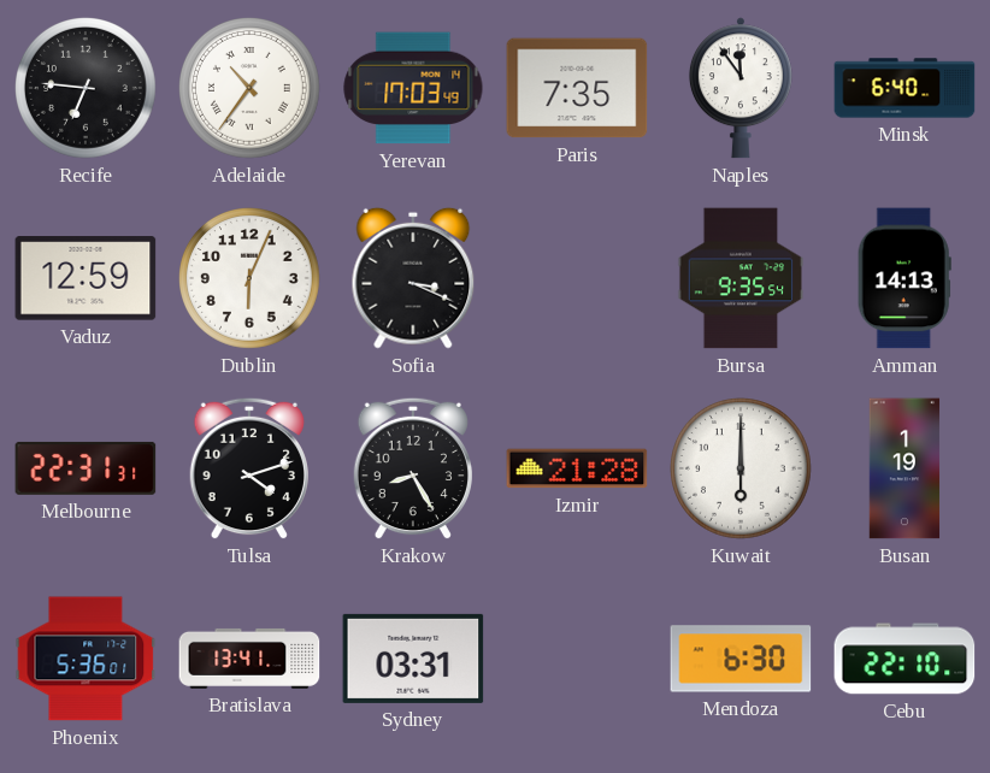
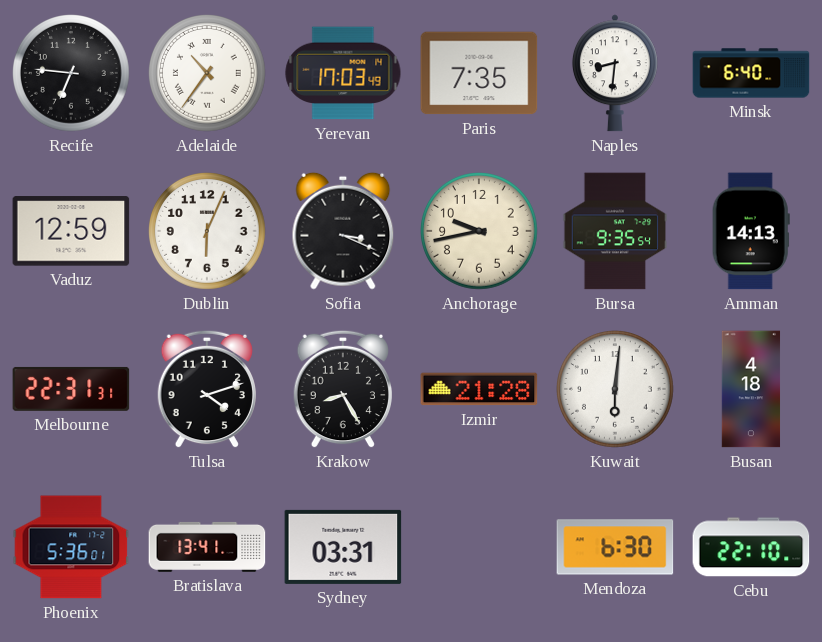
Naples: 11:54 -> 8:31 (615, 73)
Anchorage: none -> 9:43 (480, 232)
Kuwait: 6:00 -> 6:01 (616, 390)
Busan: 1:19 -> 4:18 (751, 389)
